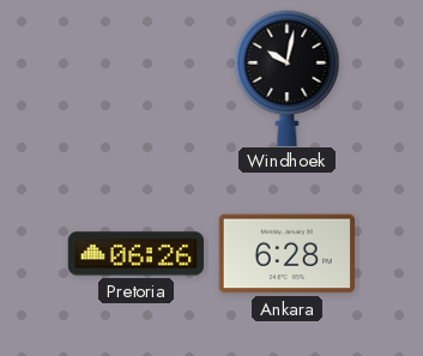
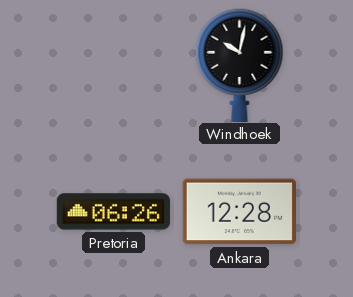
Ankara: 6:28 -> 12:28 (239, 212)
